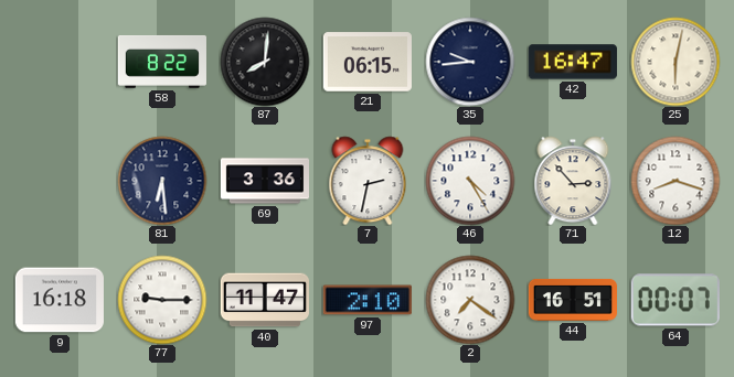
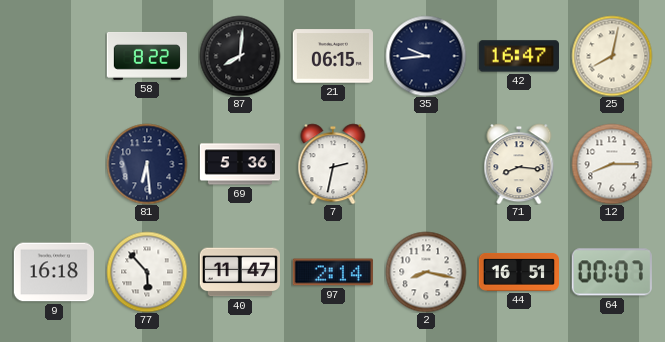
25: 6:02 -> 8:02 (612, 56)
69: 3:36 -> 5:36 (239, 164)
46: 4:25 -> none (470, 181)
71: 2:53 -> 8:16 (519, 164)
12: 8:18 -> 8:15 (612, 164)
77: 9:15 -> 5:53 (147, 272)
97: 2:10 -> 2:14 (333, 272)
2: 7:21 -> 8:17 (426, 272)
